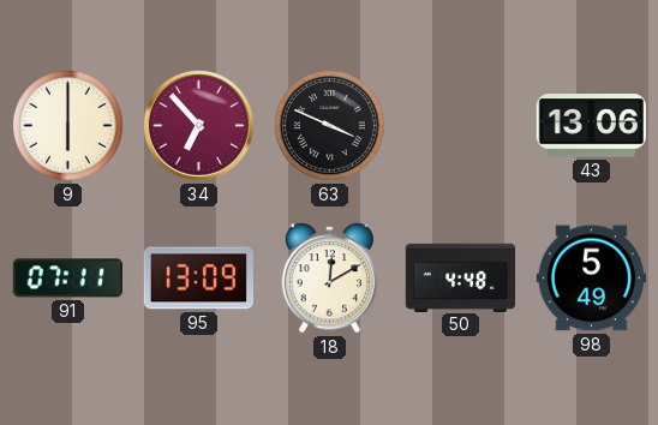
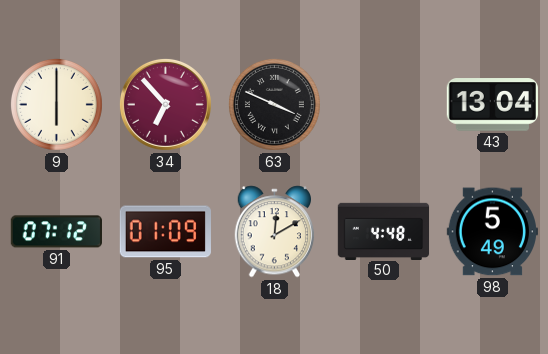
43: 13:06 -> 13:04 (492, 105)
91: 07:11 -> 07:12 (56, 232)
95: 13:09 -> 01:09 (165, 232)
